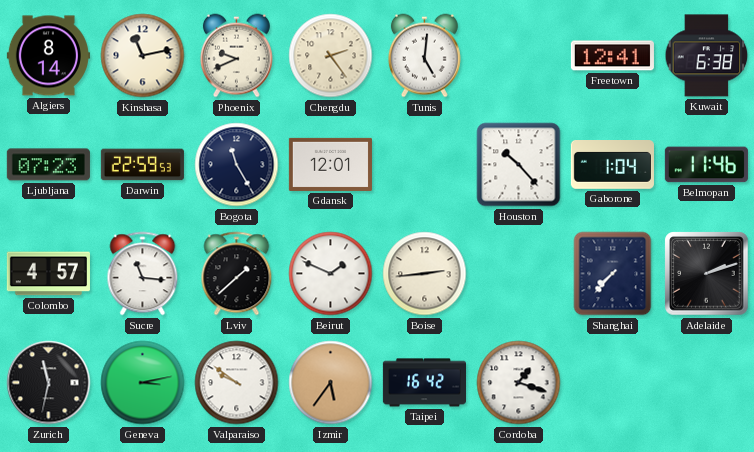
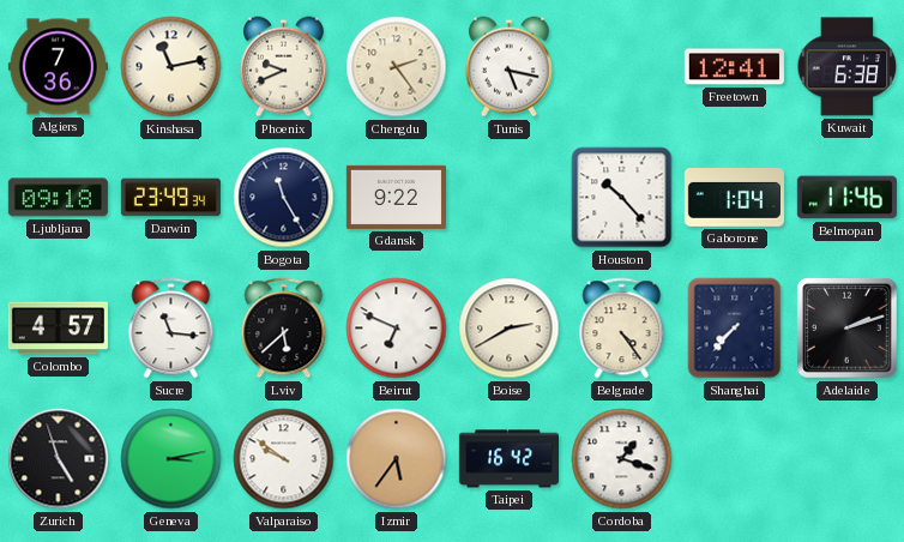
Algiers: 8:14 -> 7:36 (58, 67)
Tunis: 5:01 -> 5:17 (508, 67)
Ljubljana: 07:23 -> 09:18 (58, 198)
Darwin: 22:59 -> 23:49 (170, 198)
Gdansk: 12:01 -> 9:22 (396, 197)
Lviv: 1:38 -> 5:38 (284, 329)
Beirut: 1:49 -> 6:49 (397, 329)
Boise: 2:44 -> 2:40 (510, 329)
Belgrade: none -> 4:24 (622, 329)
Zurich: 11:32 -> 4:57 (59, 459)
